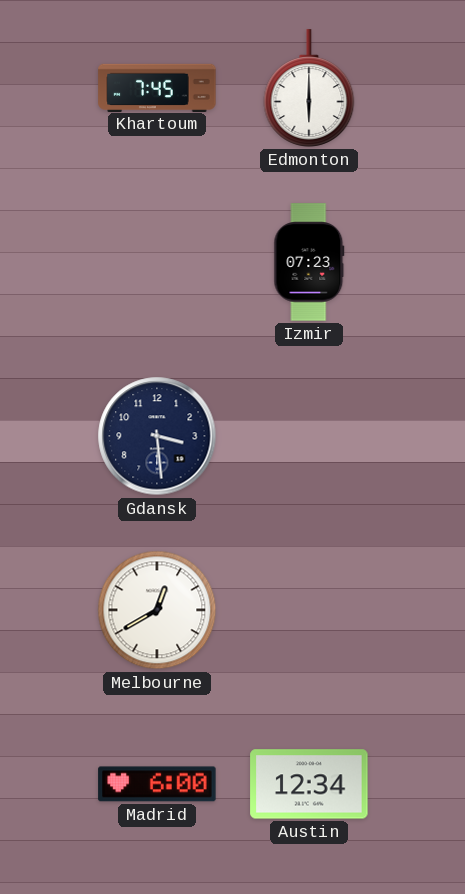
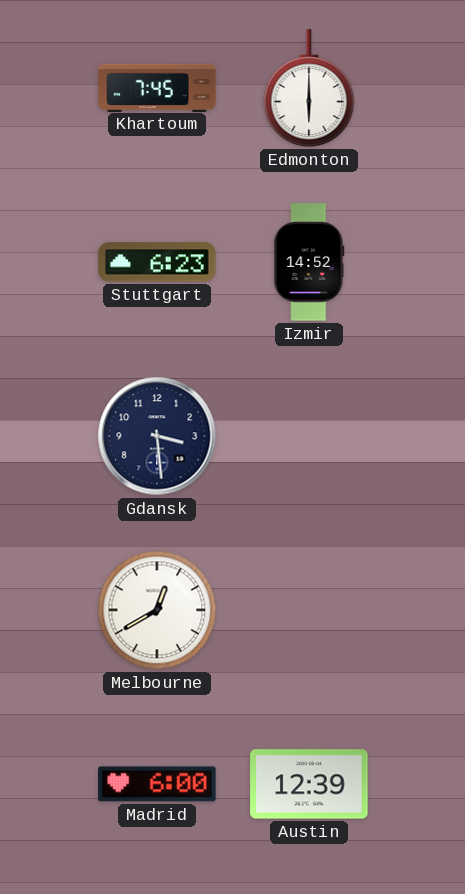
Stuttgart: none -> 6:23 (157, 262)
Izmir: 07:23 -> 14:52 (309, 262)
Austin: 12:34 -> 12:39 (309, 784)
